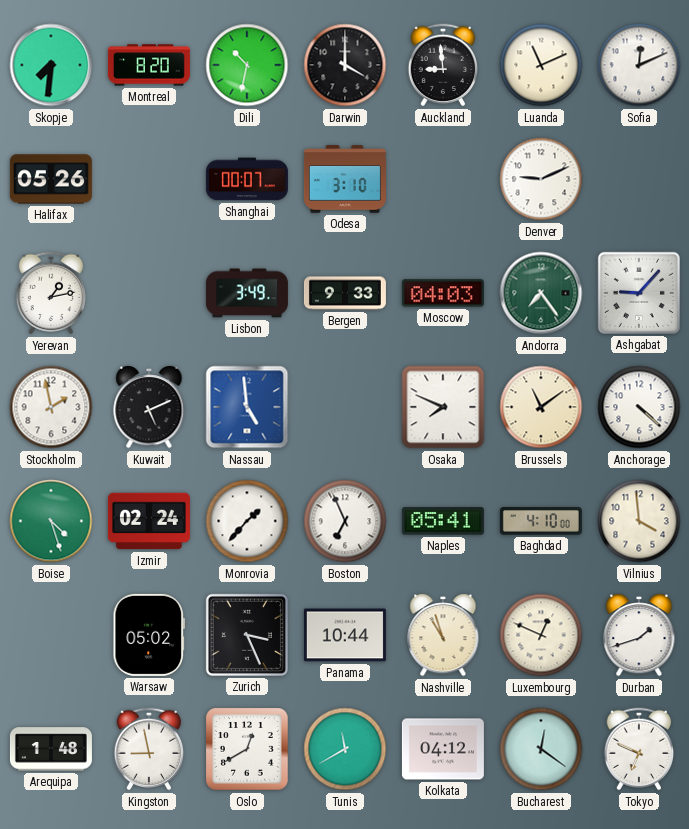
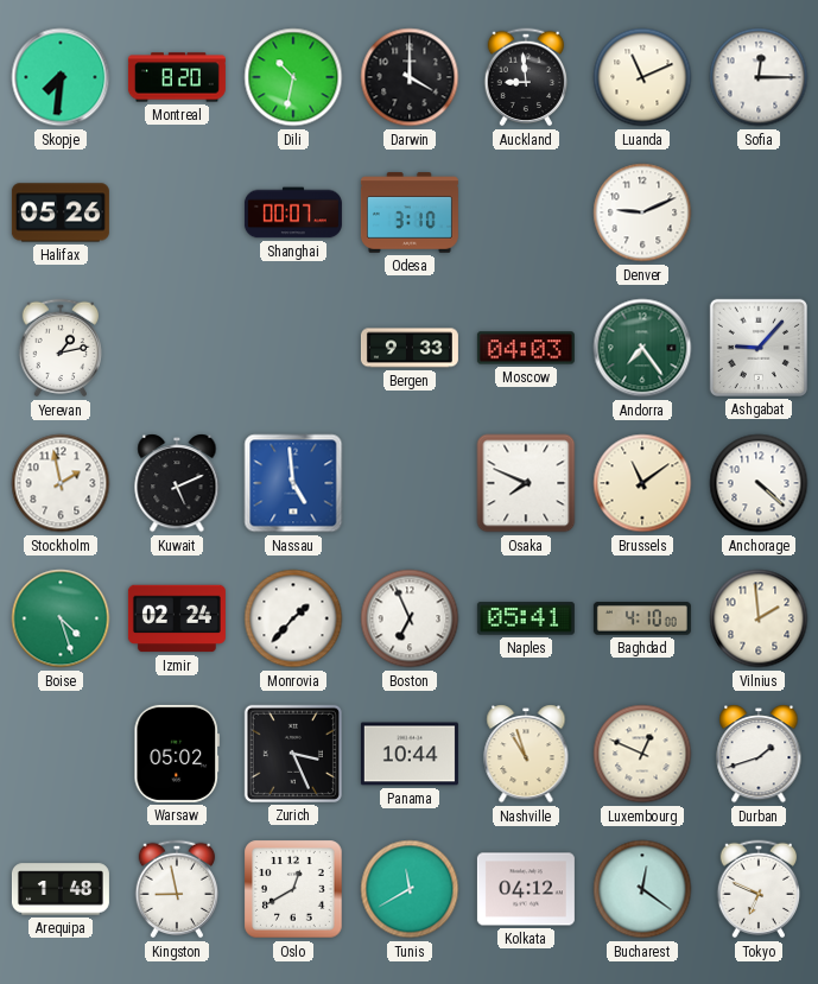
Sofia: 12:11 -> 12:15 (759, 77)
Lisbon: 3:49 -> none (247, 293)
Vilnius: 3:59 -> 1:59 (759, 618)
